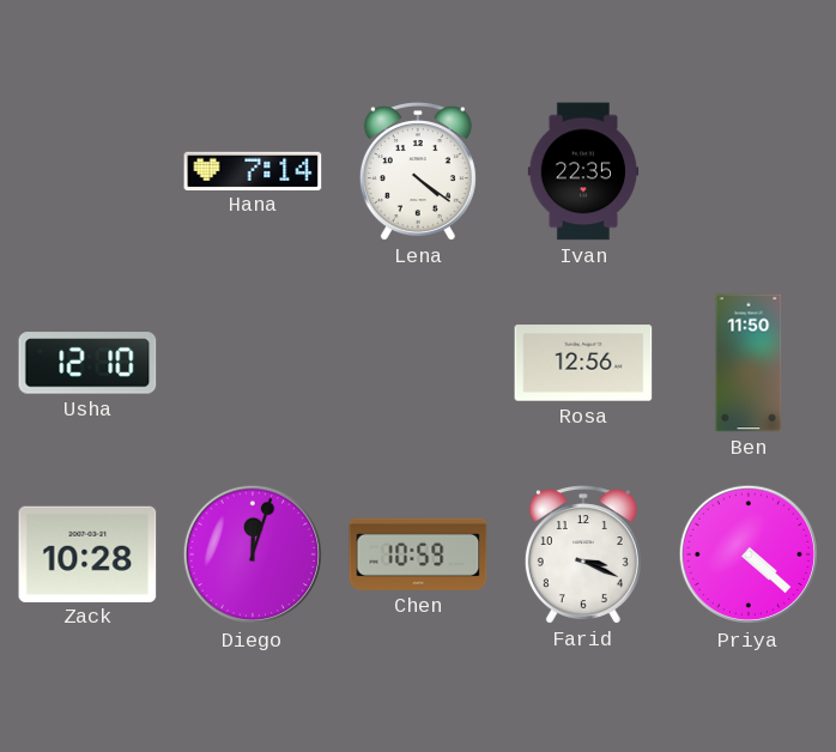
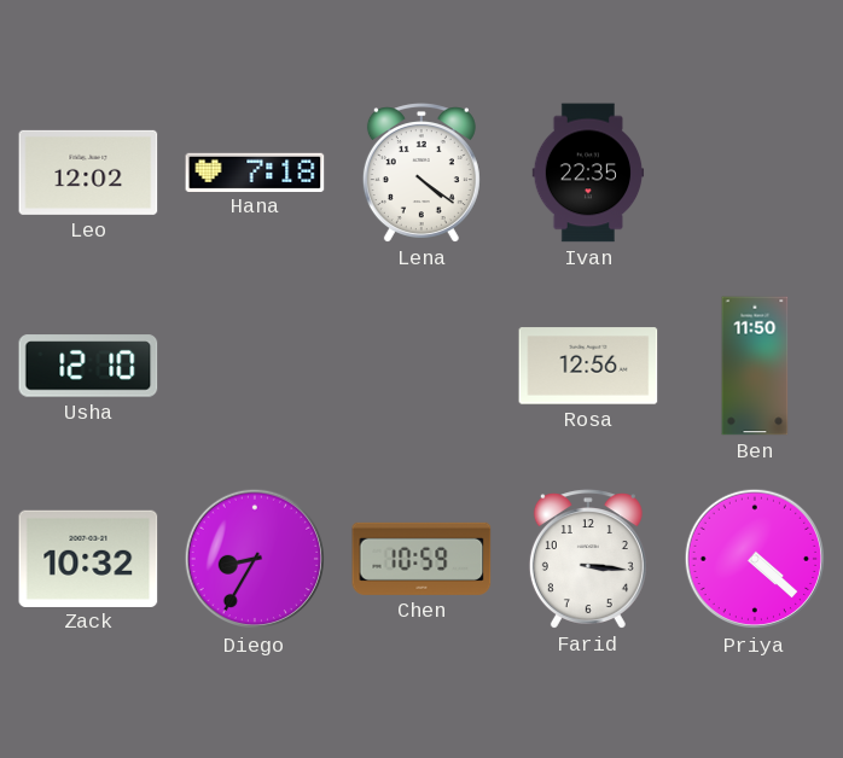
Leo: none -> 12:02 (88, 173)
Hana: 7:14 -> 7:18 (255, 171)
Zack: 10:28 -> 10:32 (88, 558)
Diego: 12:03 -> 8:35 (255, 559)
Farid: 3:19 -> 3:16 (588, 559)
